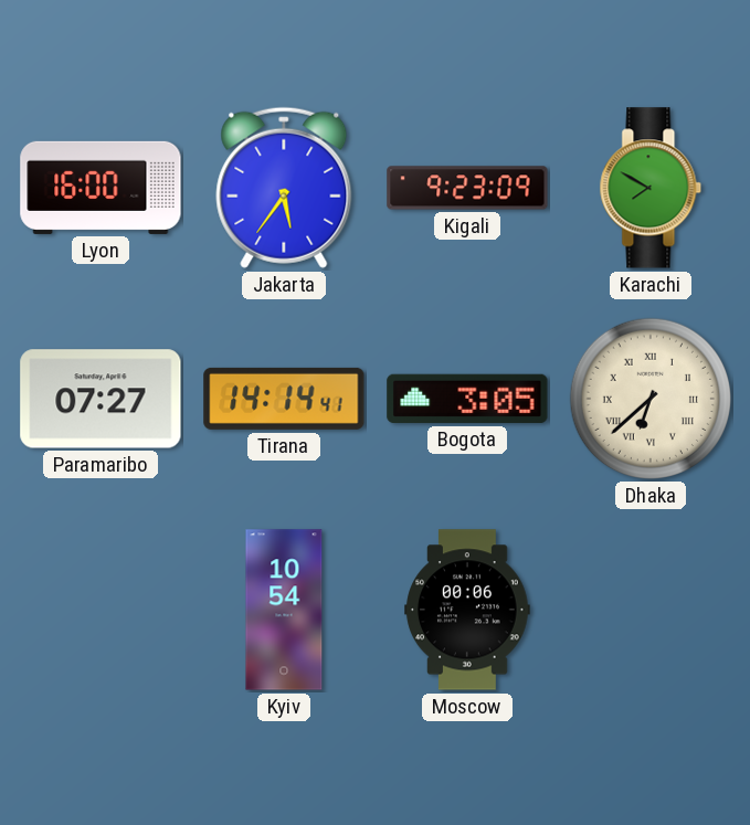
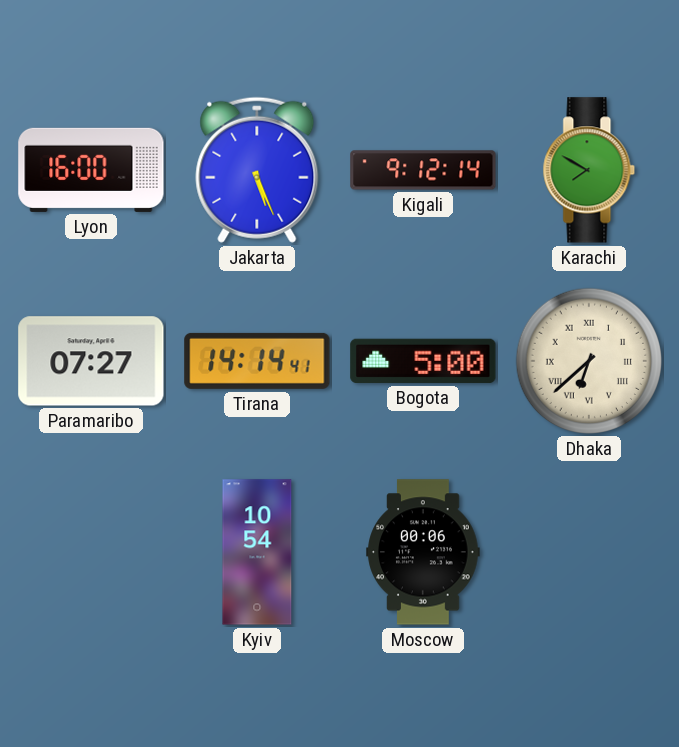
Jakarta: 5:36 -> 5:26 (257, 170)
Kigali: 9:23 -> 9:12 (423, 170)
Bogota: 3:05 -> 5:00 (423, 361)
